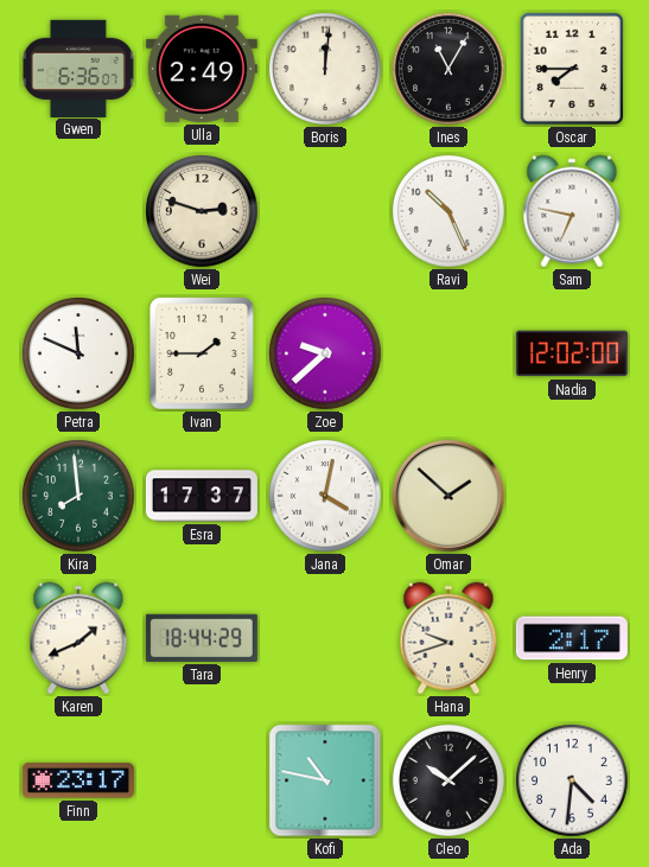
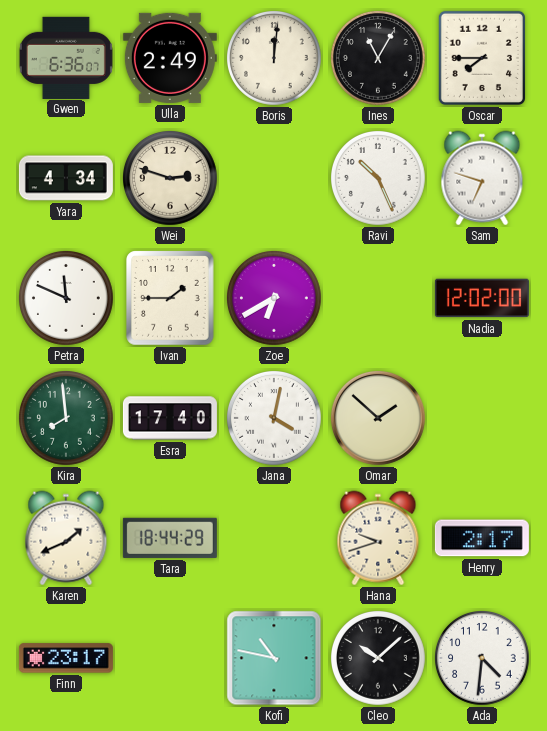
Yara: none -> 4:34 (66, 178)
Sam: 6:47 -> 6:48 (482, 178)
Zoe: 9:38 -> 6:40 (275, 299)
Esra: 17:37 -> 17:40 (170, 418)
